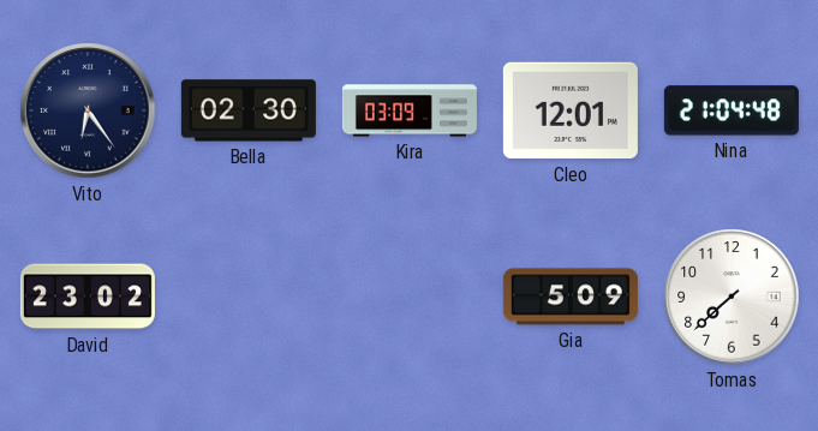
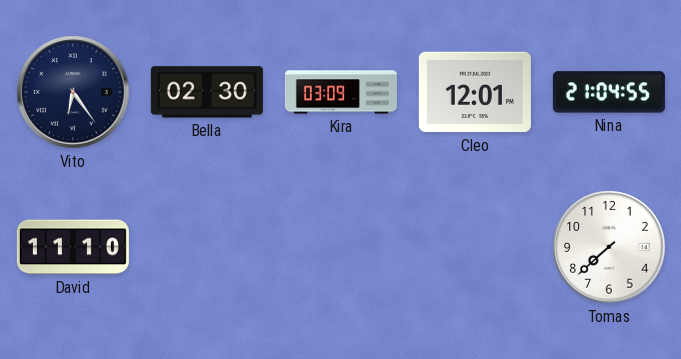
Nina: 21:04:48 -> 21:04:55 (609, 92)
David: 23:02 -> 11:10 (73, 247)
Gia: 5:09 -> none (571, 297)
